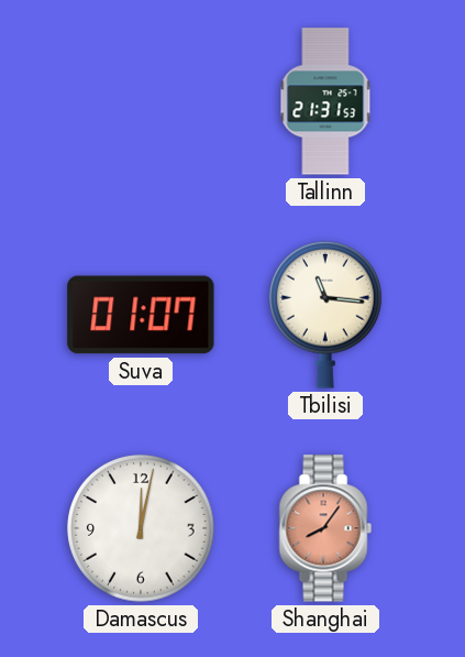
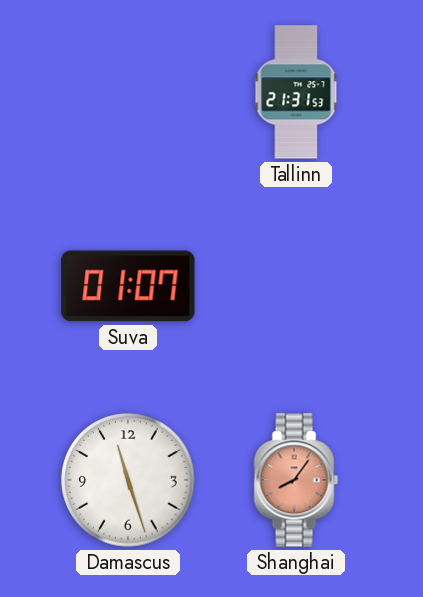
Tbilisi: 11:16 -> none (326, 315)
Damascus: 12:02 -> 11:27 (128, 480)
